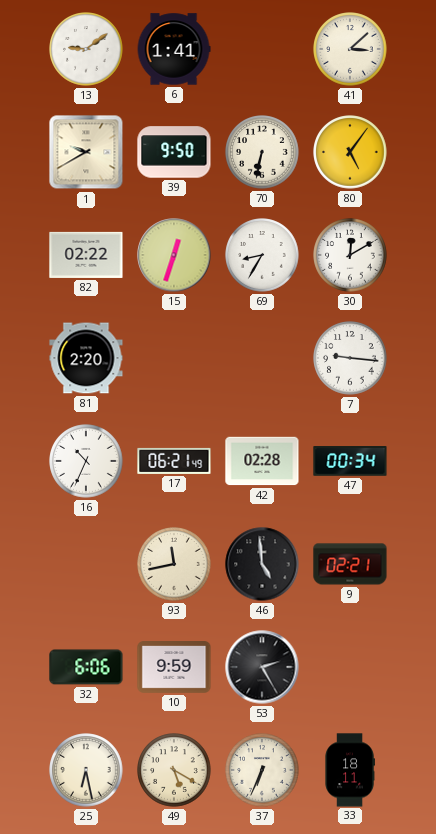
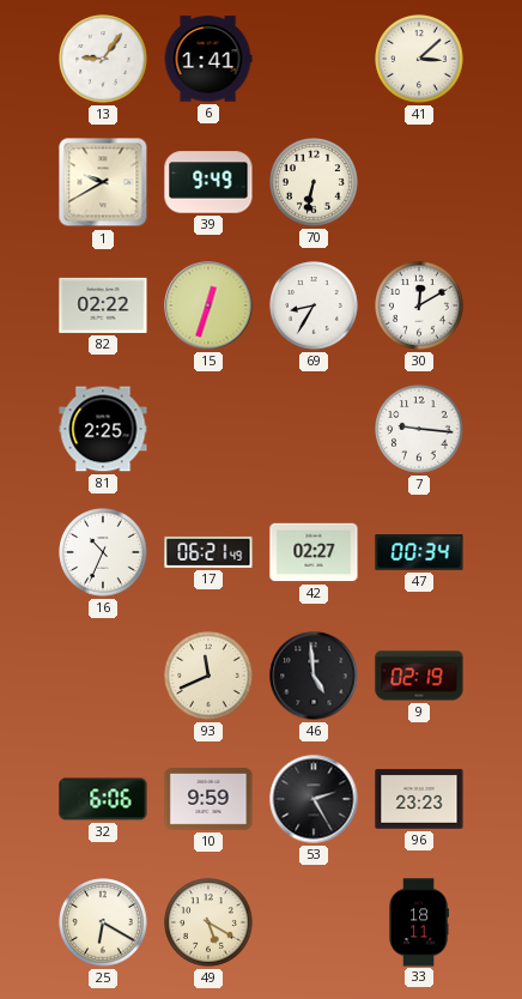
13: 9:09 -> 9:06 (103, 59)
39: 9:50 -> 9:49 (208, 182)
80: 5:06 -> none (350, 152)
81: 2:20 -> 2:25 (103, 429)
42: 02:28 -> 02:27 (314, 552)
93: 11:43 -> 11:41 (208, 676)
9: 02:21 -> 02:19 (419, 676)
96: none -> 23:23 (419, 799)
25: 6:28 -> 6:20 (103, 922)
37: 6:34 -> none (262, 770)
